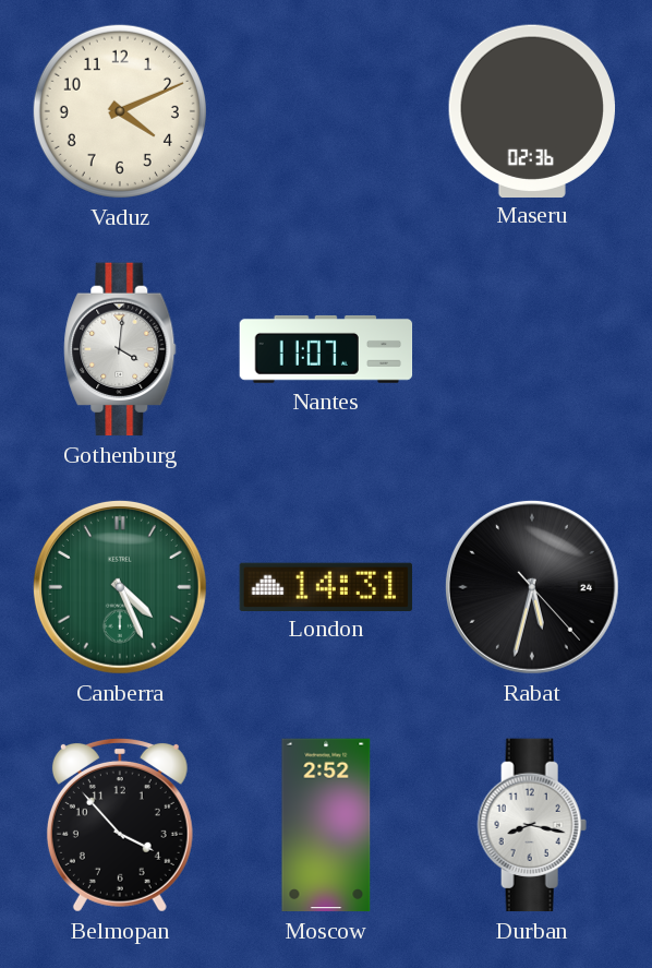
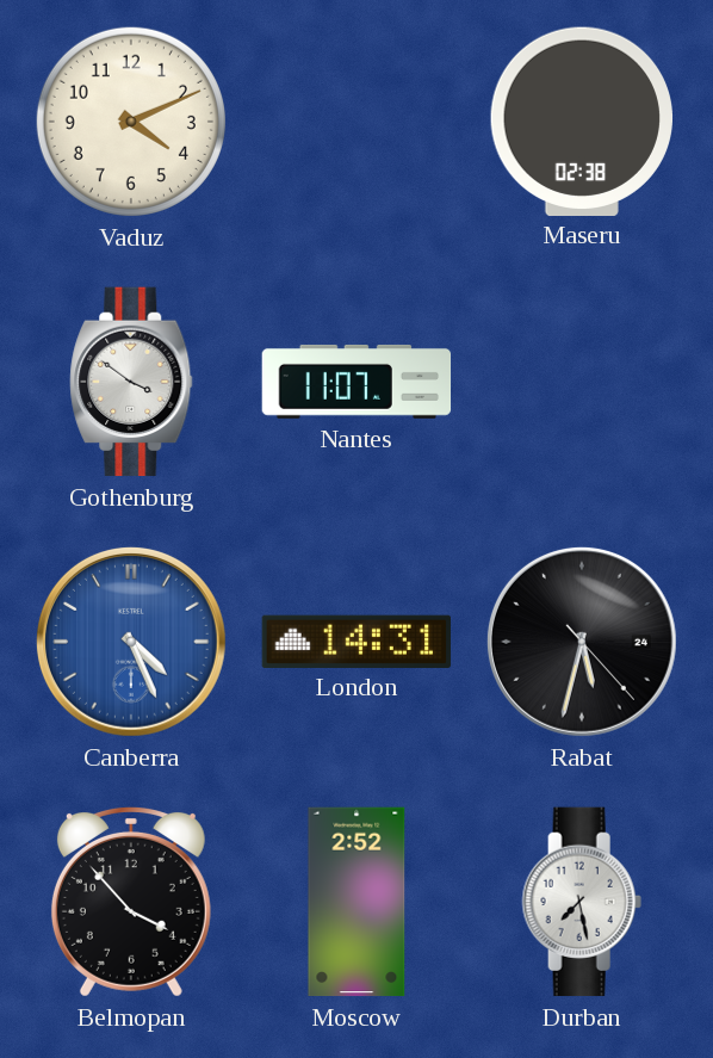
Maseru: 02:36 -> 02:38 (581, 120)
Gothenburg: 4:01 -> 3:51 (131, 382)
Canberra dial: green -> blue (131, 642)
Durban: 8:17 -> 7:28 (582, 902)
